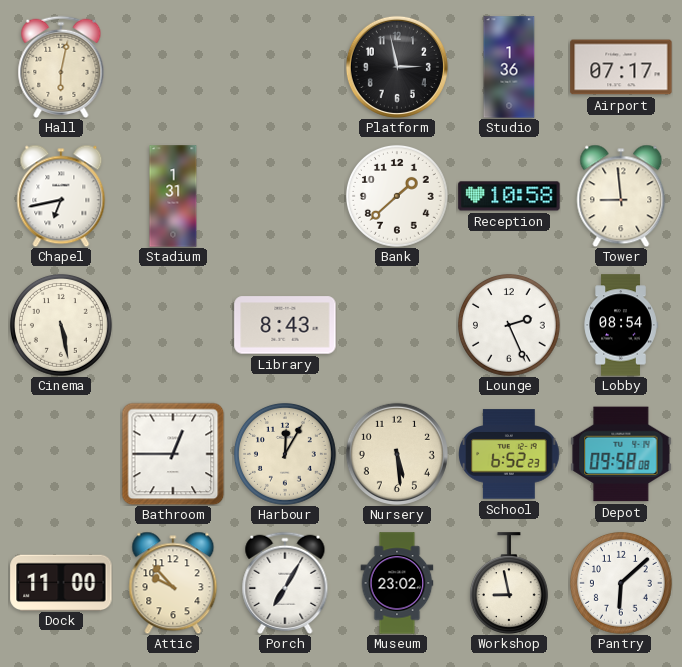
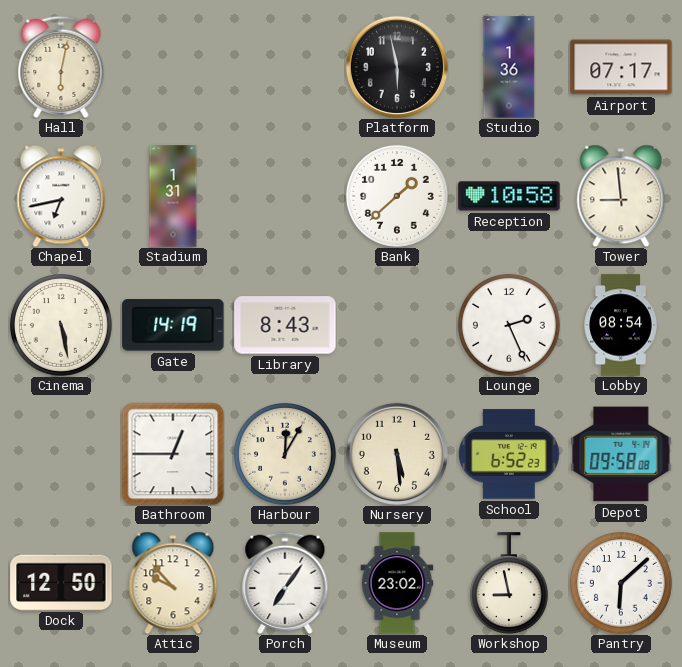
Platform: 2:58 -> 5:58 (397, 67)
Gate: none -> 14:19 (173, 325)
Dock: 11:00 -> 12:50 (61, 582)
Porch: 7:05 -> 7:06 (285, 583)
